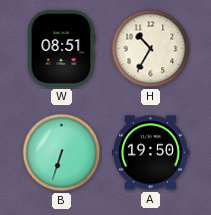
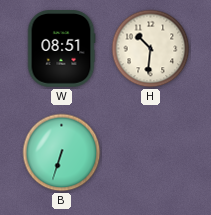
H: 10:35 -> 10:31 (151, 49)
A: 19:50 -> none (151, 153)
